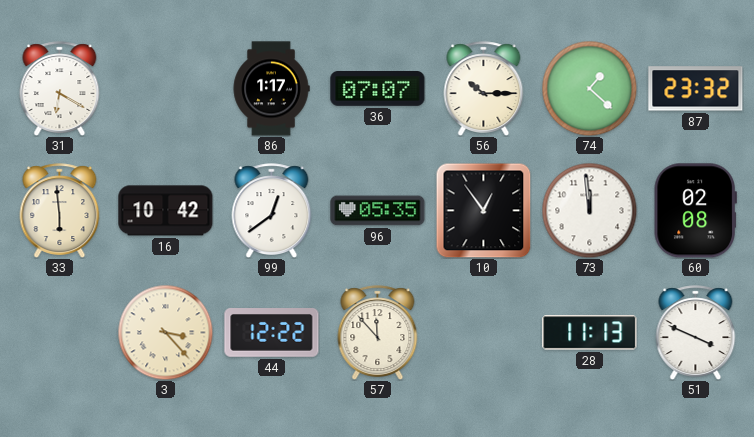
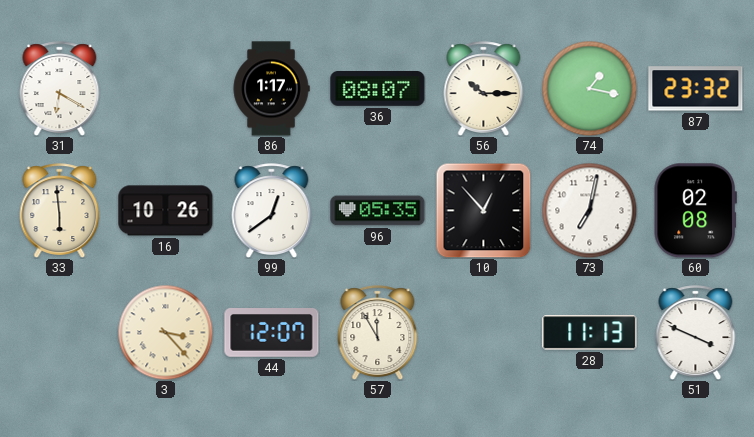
36: 07:07 -> 08:07 (378, 89)
74: 1:22 -> 1:17 (589, 88)
16: 10:42 -> 10:26 (166, 211)
10: 12:54 -> 12:53 (483, 210)
73: 11:59 -> 7:02 (589, 210)
44: 12:22 -> 12:07 (272, 333)
57: 11:53 -> 11:55 (378, 332)
